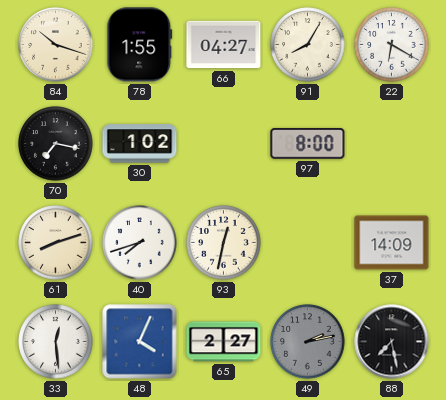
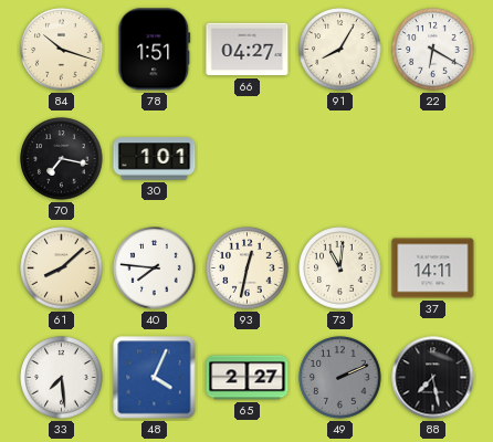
78: 1:55 -> 1:51 (155, 50)
30: 1:02 -> 1:01 (155, 159)
97: 8:00 -> none (308, 144)
61: 8:12 -> 8:08 (62, 269)
40: 7:42 -> 7:46 (155, 269)
73: none -> 11:01 (340, 269)
37: 14:09 -> 14:11 (433, 269)
33: 12:29 -> 7:29 (62, 378)
49: 2:13 -> 2:11 (340, 378)
